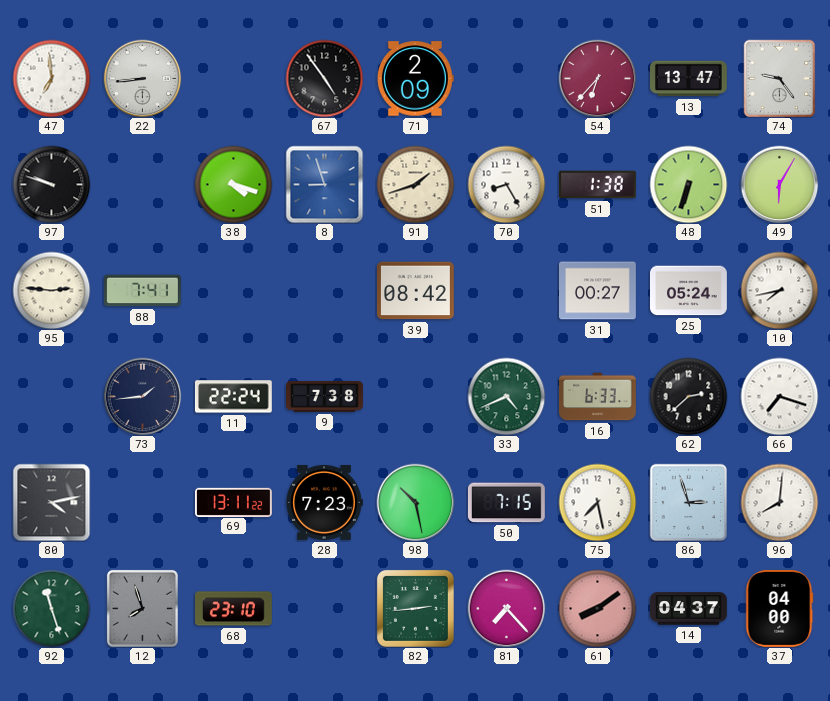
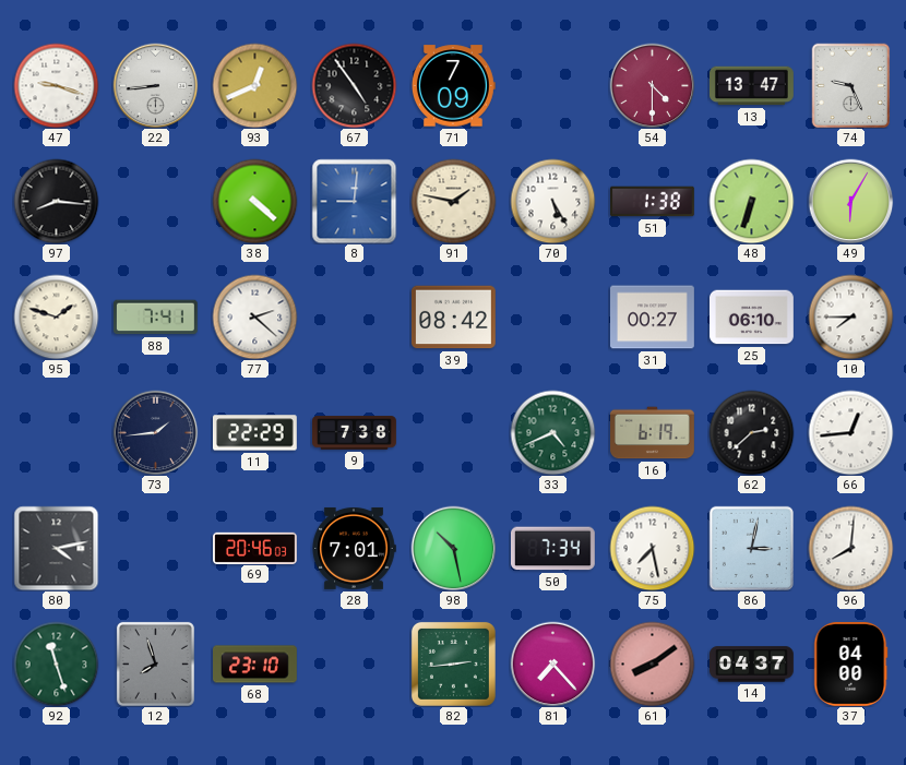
47: 6:59 -> 9:18 (56, 85)
93: none -> 12:41 (254, 85)
71: 2:09 -> 7:09 (453, 86)
54: 6:37 -> 4:30 (652, 85)
74: 9:24 -> 9:26 (851, 85)
97: 9:48 -> 8:16 (56, 201)
38: 4:18 -> 4:22 (254, 201)
8: 8:57 -> 9:01 (354, 201)
91: 1:42 -> 1:47 (453, 201)
70: 8:25 -> 5:25 (552, 201)
95: 2:46 -> 1:48 (56, 316)
77: none -> 2:22 (254, 316)
25: 05:24 -> 06:10 (752, 318)
10: 7:43 -> 7:45 (850, 316)
11: 22:24 -> 22:29 (254, 433)
16: 6:33 -> 6:19 (653, 433)
66: 7:18 -> 12:44 (850, 432)
69: 13:11 -> 20:46 (255, 548)
28: 7:23 -> 7:01 (354, 549)
50: 7:15 -> 7:34 (552, 549)
86: 2:57 -> 3:02 (751, 548)
